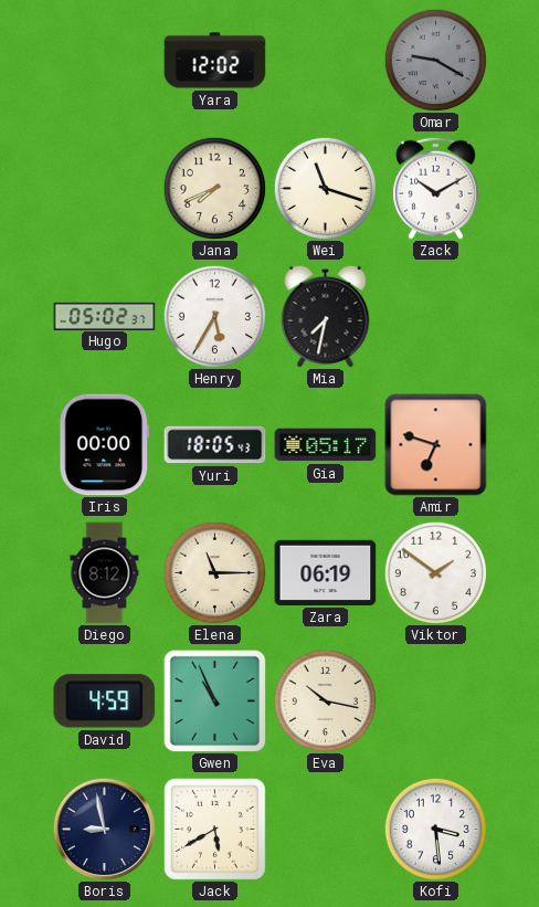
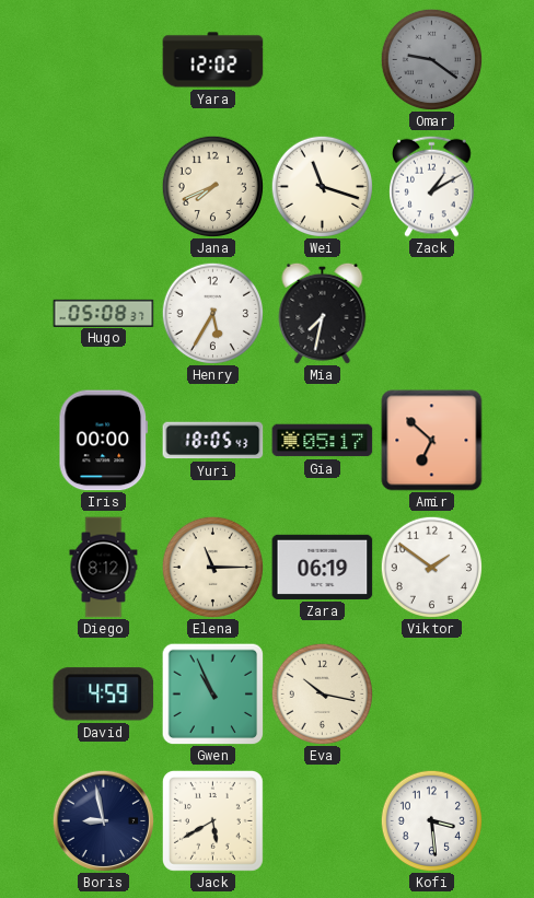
Omar: 9:20 -> 9:21 (431, 59)
Zack: 10:10 -> 1:10 (432, 186)
Hugo: 05:02 -> 05:08 (104, 313)
Amir: 6:48 -> 6:52 (432, 441)
